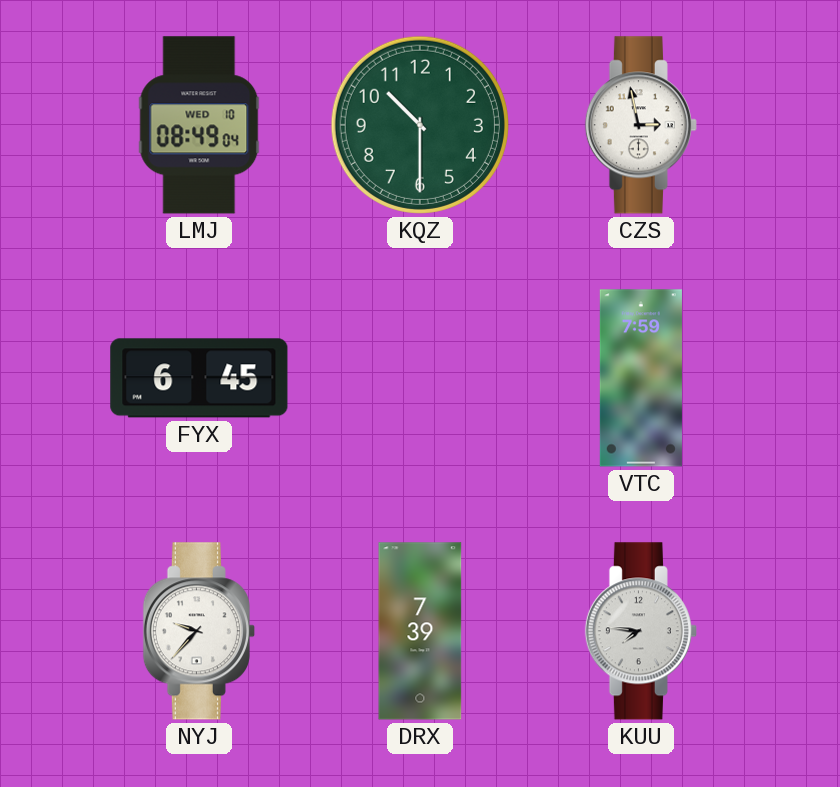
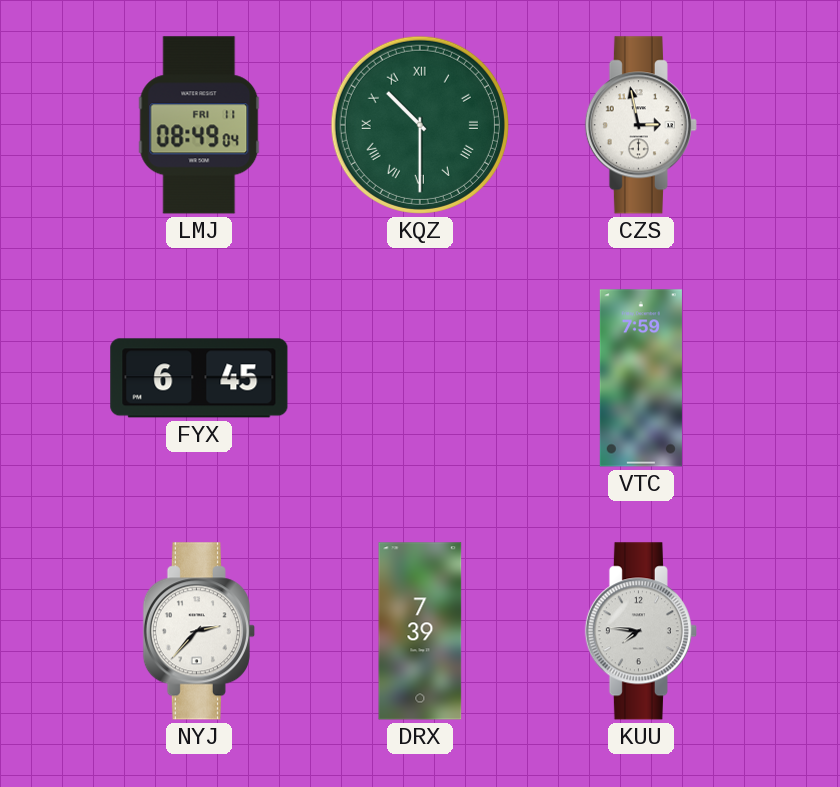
LMJ date: WED 10 -> FRI 11 (199, 125)
KQZ numerals: Arabic -> Roman (420, 125)
NYJ: 9:37 -> 2:37 (199, 631)
